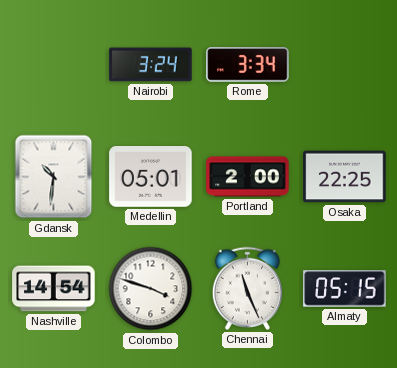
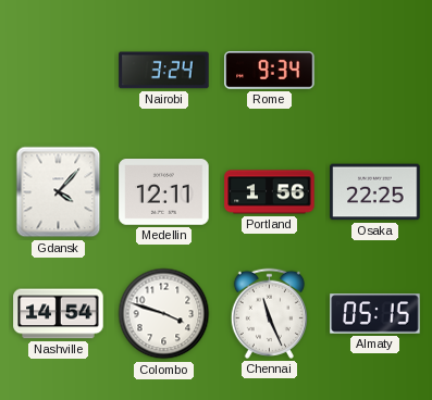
Rome: 3:34 -> 9:34 (270, 71)
Gdansk: 10:31 -> 4:07 (59, 192)
Medellin: 05:01 -> 12:11 (164, 192)
Portland: 2:00 -> 1:56 (270, 192)
